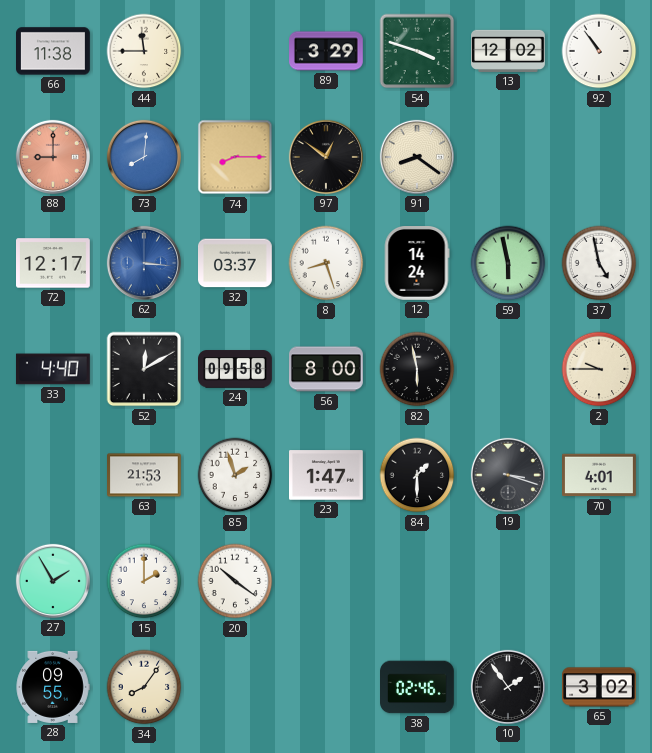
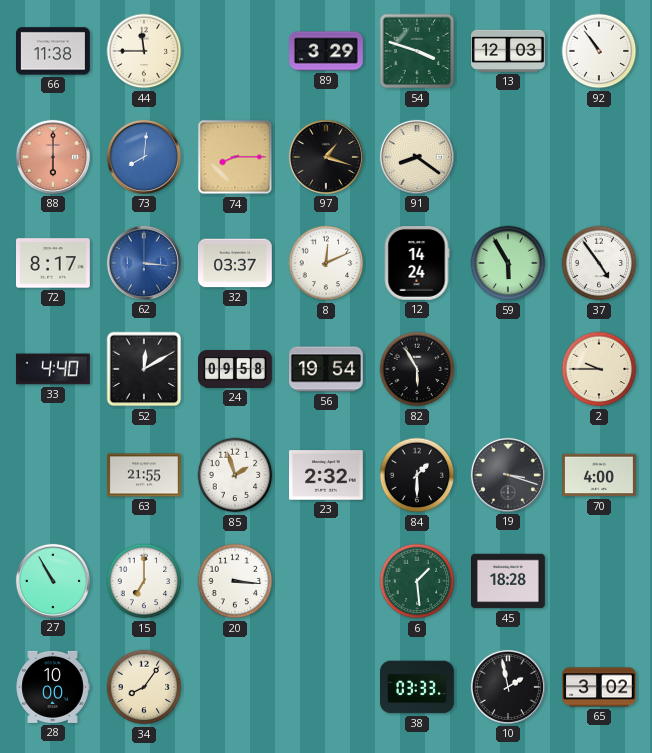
13: 12:02 -> 12:03 (509, 51)
88: 9:00 -> 6:00 (53, 157)
97: 12:51 -> 1:18 (326, 157)
72: 12:17 -> 8:17 (54, 263)
8: 8:27 -> 12:11 (326, 263)
59: 5:58 -> 5:55 (508, 263)
37: 4:58 -> 4:54 (599, 263)
56: 8:00 -> 19:54 (327, 369)
82: 5:58 -> 5:55 (417, 369)
63: 21:53 -> 21:55 (145, 475)
23: 1:47 -> 2:32 (327, 475)
70: 4:01 -> 4:00 (600, 475)
27: 1:55 -> 10:55 (53, 581)
15: 2:00 -> 7:00 (144, 581)
20: 10:21 -> 3:16 (235, 581)
6: none -> 1:29 (417, 581)
45: none -> 18:28 (509, 581)
28: 09:55 -> 10:00 (53, 687)
38: 02:46 -> 03:33 (418, 687)
10: 1:54 -> 1:58 (508, 687)
